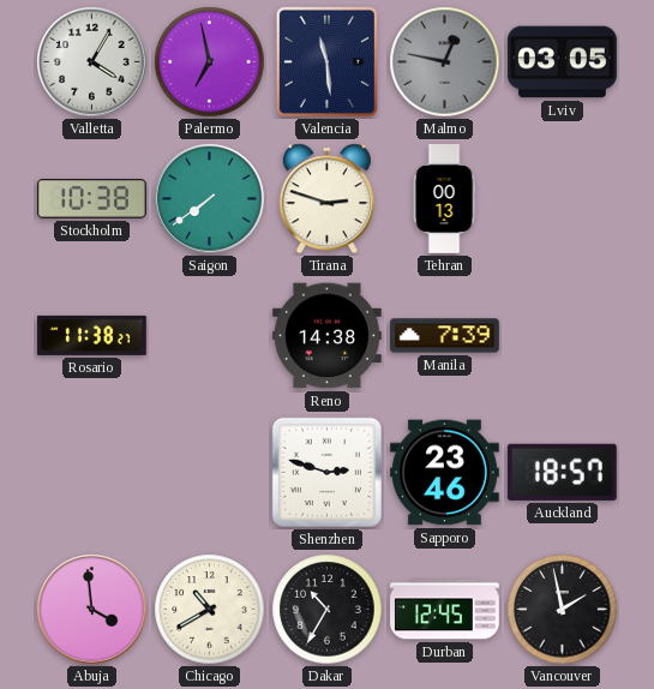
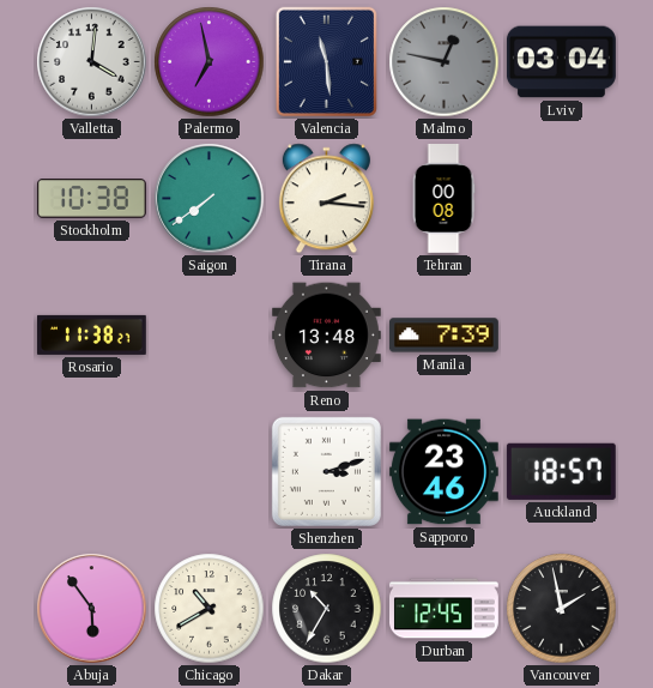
Valletta: 4:05 -> 4:01 (92, 62)
Lviv: 03:05 -> 03:04 (561, 62)
Tirana: 2:48 -> 2:16 (326, 199)
Tehran: 00:13 -> 00:08 (443, 199)
Reno: 14:38 -> 13:48 (326, 336)
Shenzhen: 2:48 -> 3:12 (326, 471)
Abuja: 3:59 -> 5:54 (92, 609)
